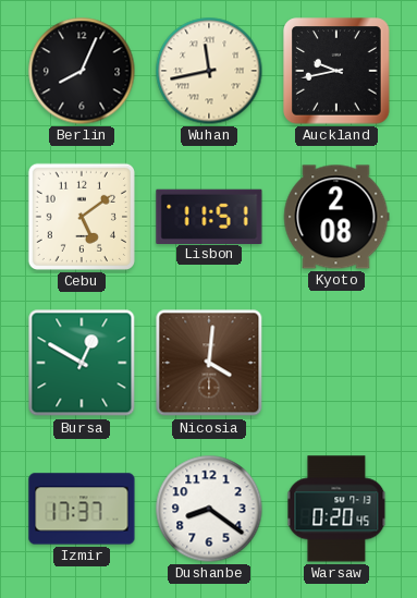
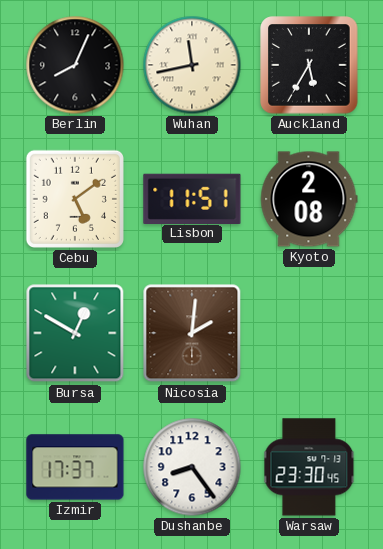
Auckland: 9:43 -> 5:35 (309, 65)
Nicosia: 4:01 -> 2:01 (192, 333)
Dushanbe: 8:21 -> 8:24 (192, 467)
Warsaw: 0:20 -> 23:30 (309, 467)
